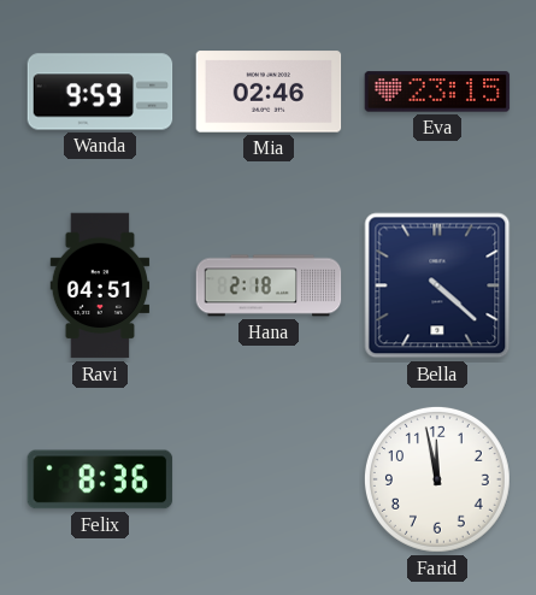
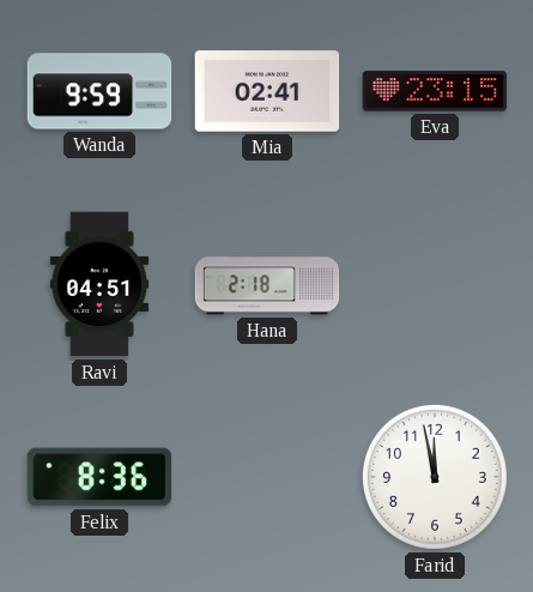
Mia: 02:46 -> 02:41 (267, 91)
Bella: 4:22 -> none (437, 285)
